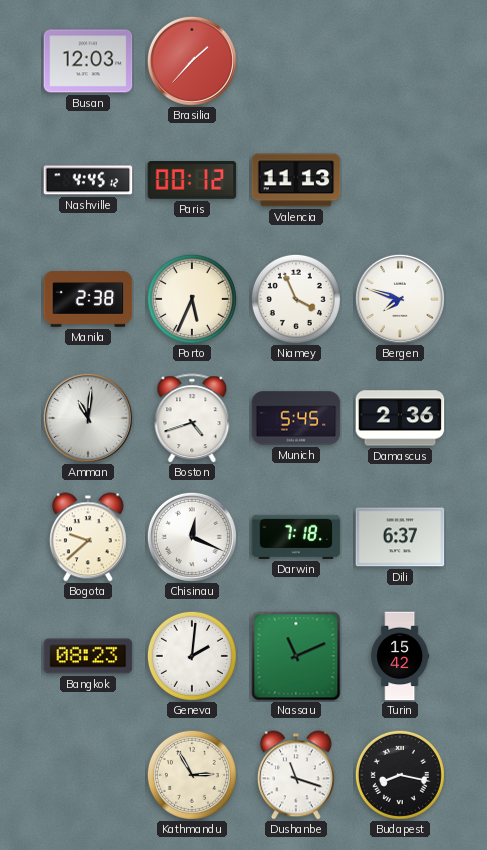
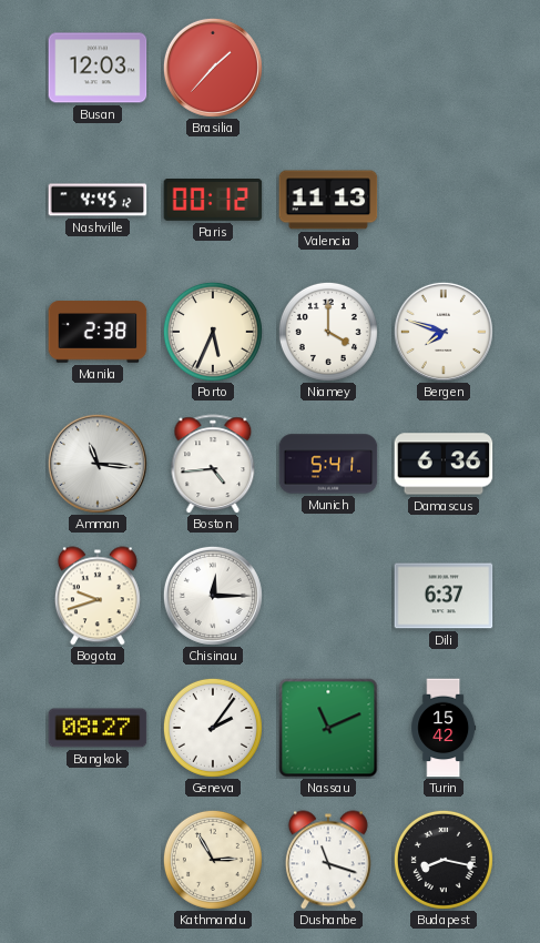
Niamey: 3:56 -> 4:00 (328, 332)
Amman: 11:01 -> 11:16 (98, 464)
Boston: 4:42 -> 4:44 (213, 464)
Munich: 5:45 -> 5:41 (328, 464)
Damascus: 2:36 -> 6:36 (444, 464)
Bogota: 9:38 -> 9:42 (98, 596)
Chisinau: 12:19 -> 12:15 (213, 596)
Darwin: 7:18 -> none (296, 537)
Bangkok: 08:23 -> 08:27 (98, 728)
Geneva: 2:01 -> 2:06 (213, 728)
